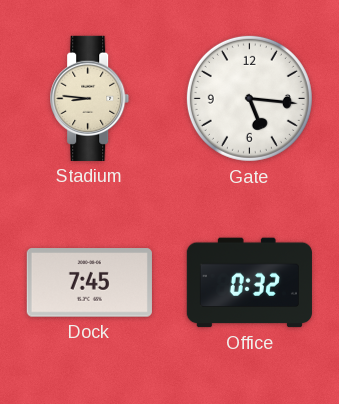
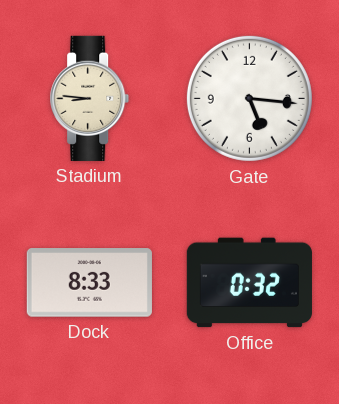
Dock: 7:45 -> 8:33 (89, 283)
